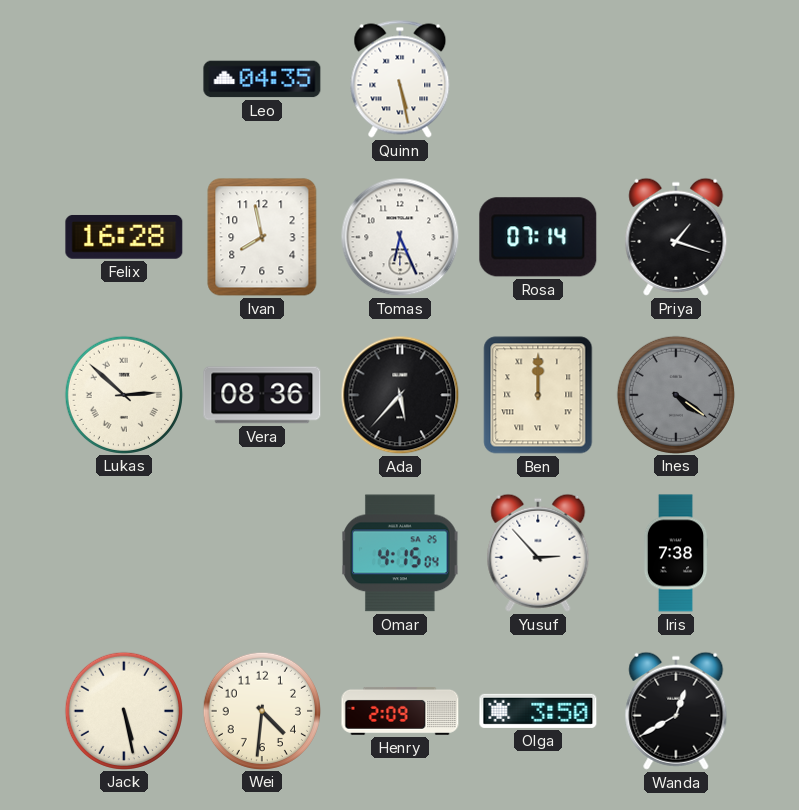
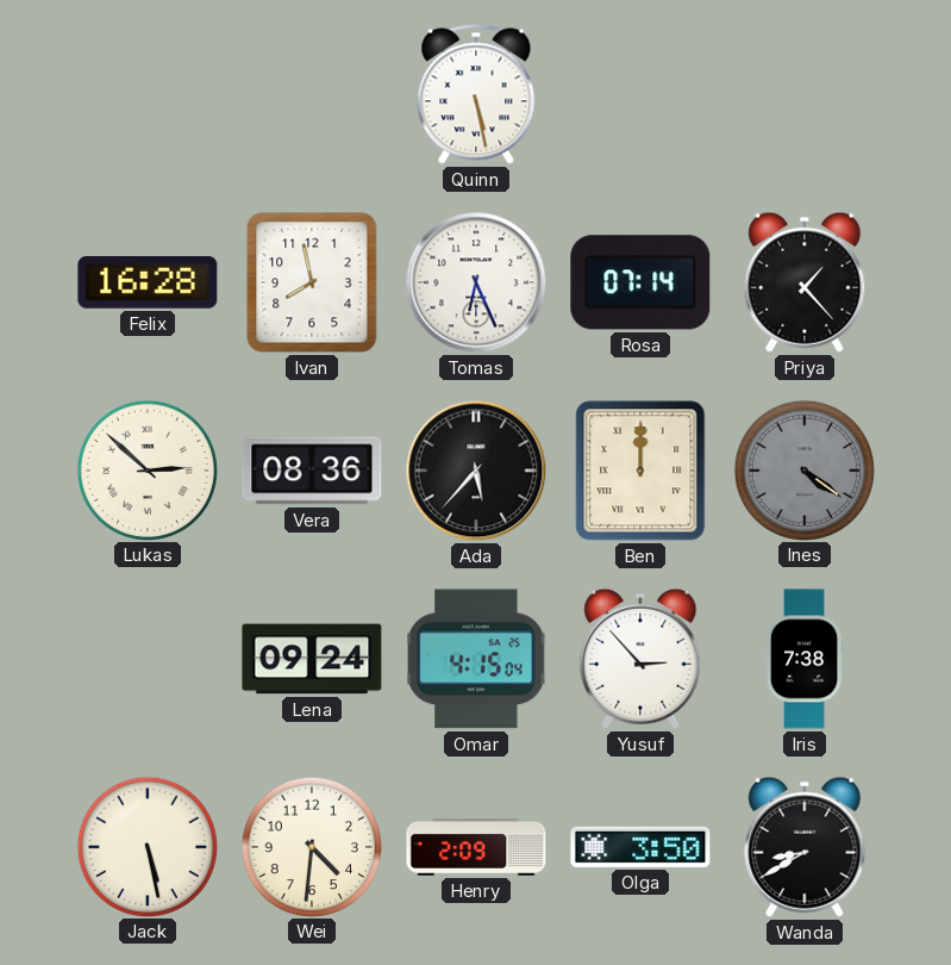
Leo: 04:35 -> none (262, 79)
Priya: 1:18 -> 1:23 (805, 282)
Lena: none -> 09:24 (312, 659)
Wanda: 12:40 -> 8:40 (805, 847)
